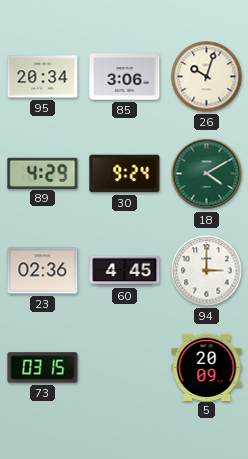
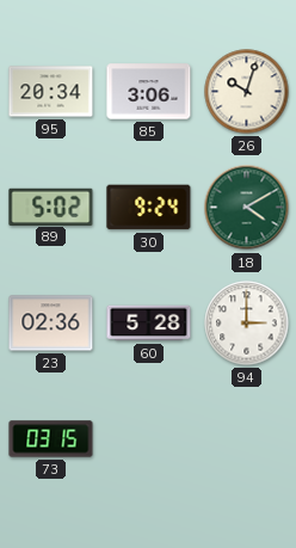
89: 4:29 -> 5:02 (51, 207)
60: 4:45 -> 5:28 (149, 324)
5: 20:09 -> none (207, 367)
